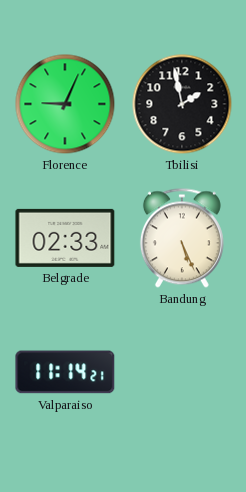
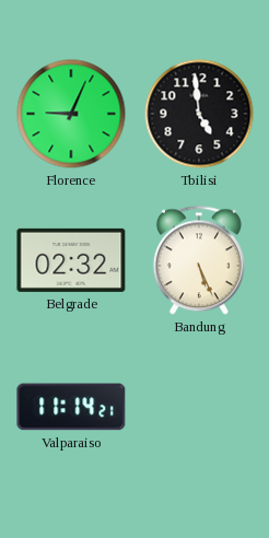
Tbilisi: 1:58 -> 4:59 (199, 114)
Belgrade: 02:33 -> 02:32 (71, 260)
